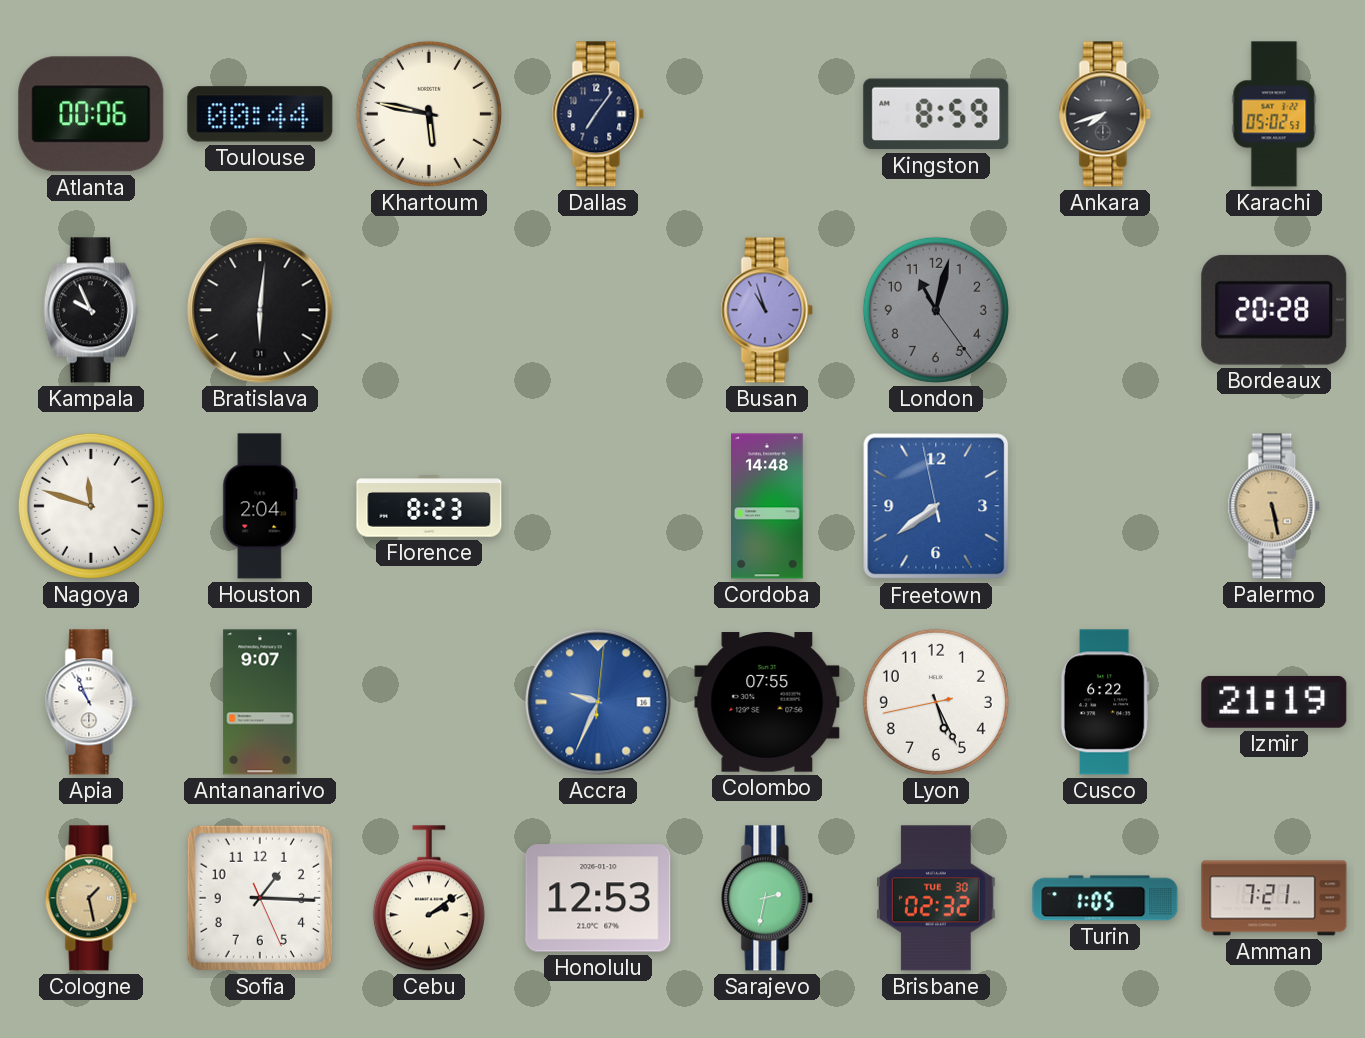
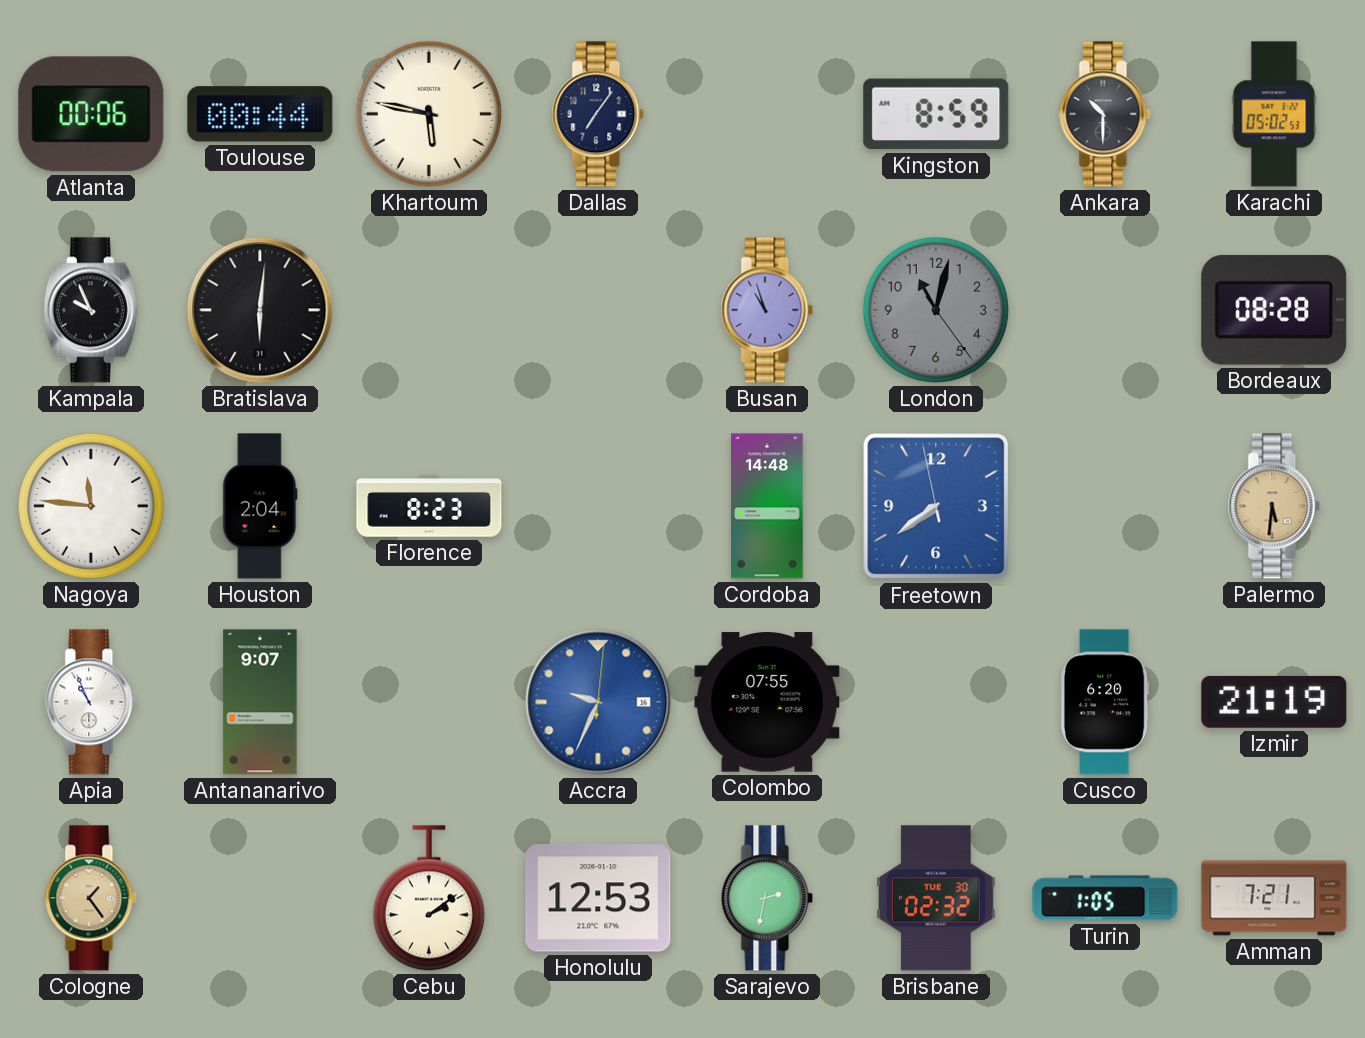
Ankara: 7:42 -> 10:30 (1105, 114)
Bordeaux: 20:28 -> 08:28 (1274, 310)
Nagoya: 11:48 -> 11:46 (91, 506)
Palermo: 5:28 -> 5:31 (1274, 506)
Lyon: 5:25 -> none (936, 702)
Cusco: 6:22 -> 6:20 (1105, 702)
Cologne: 1:28 -> 1:24 (91, 898)
Sofia: 1:15 -> none (260, 898)
